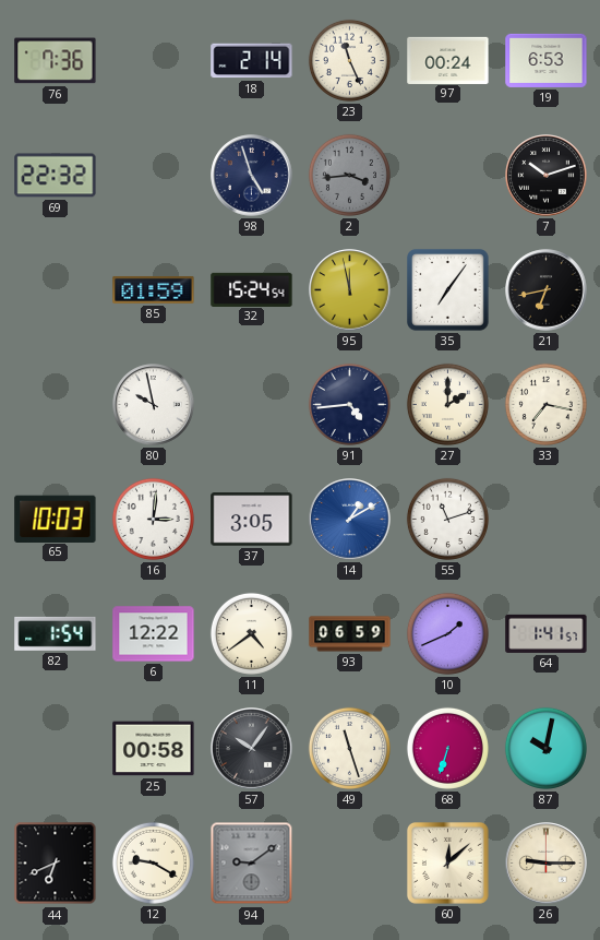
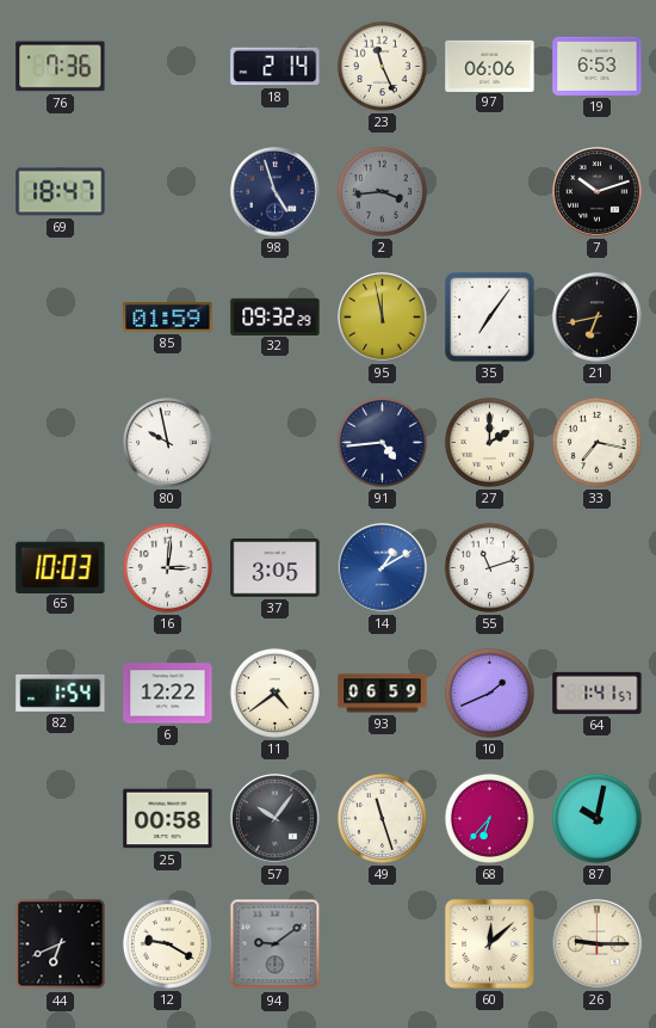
97: 00:24 -> 06:06 (490, 66)
69: 22:32 -> 18:47 (61, 192)
32: 15:24 -> 09:32 (276, 316)
68: 6:33 -> 6:37 (489, 818)
